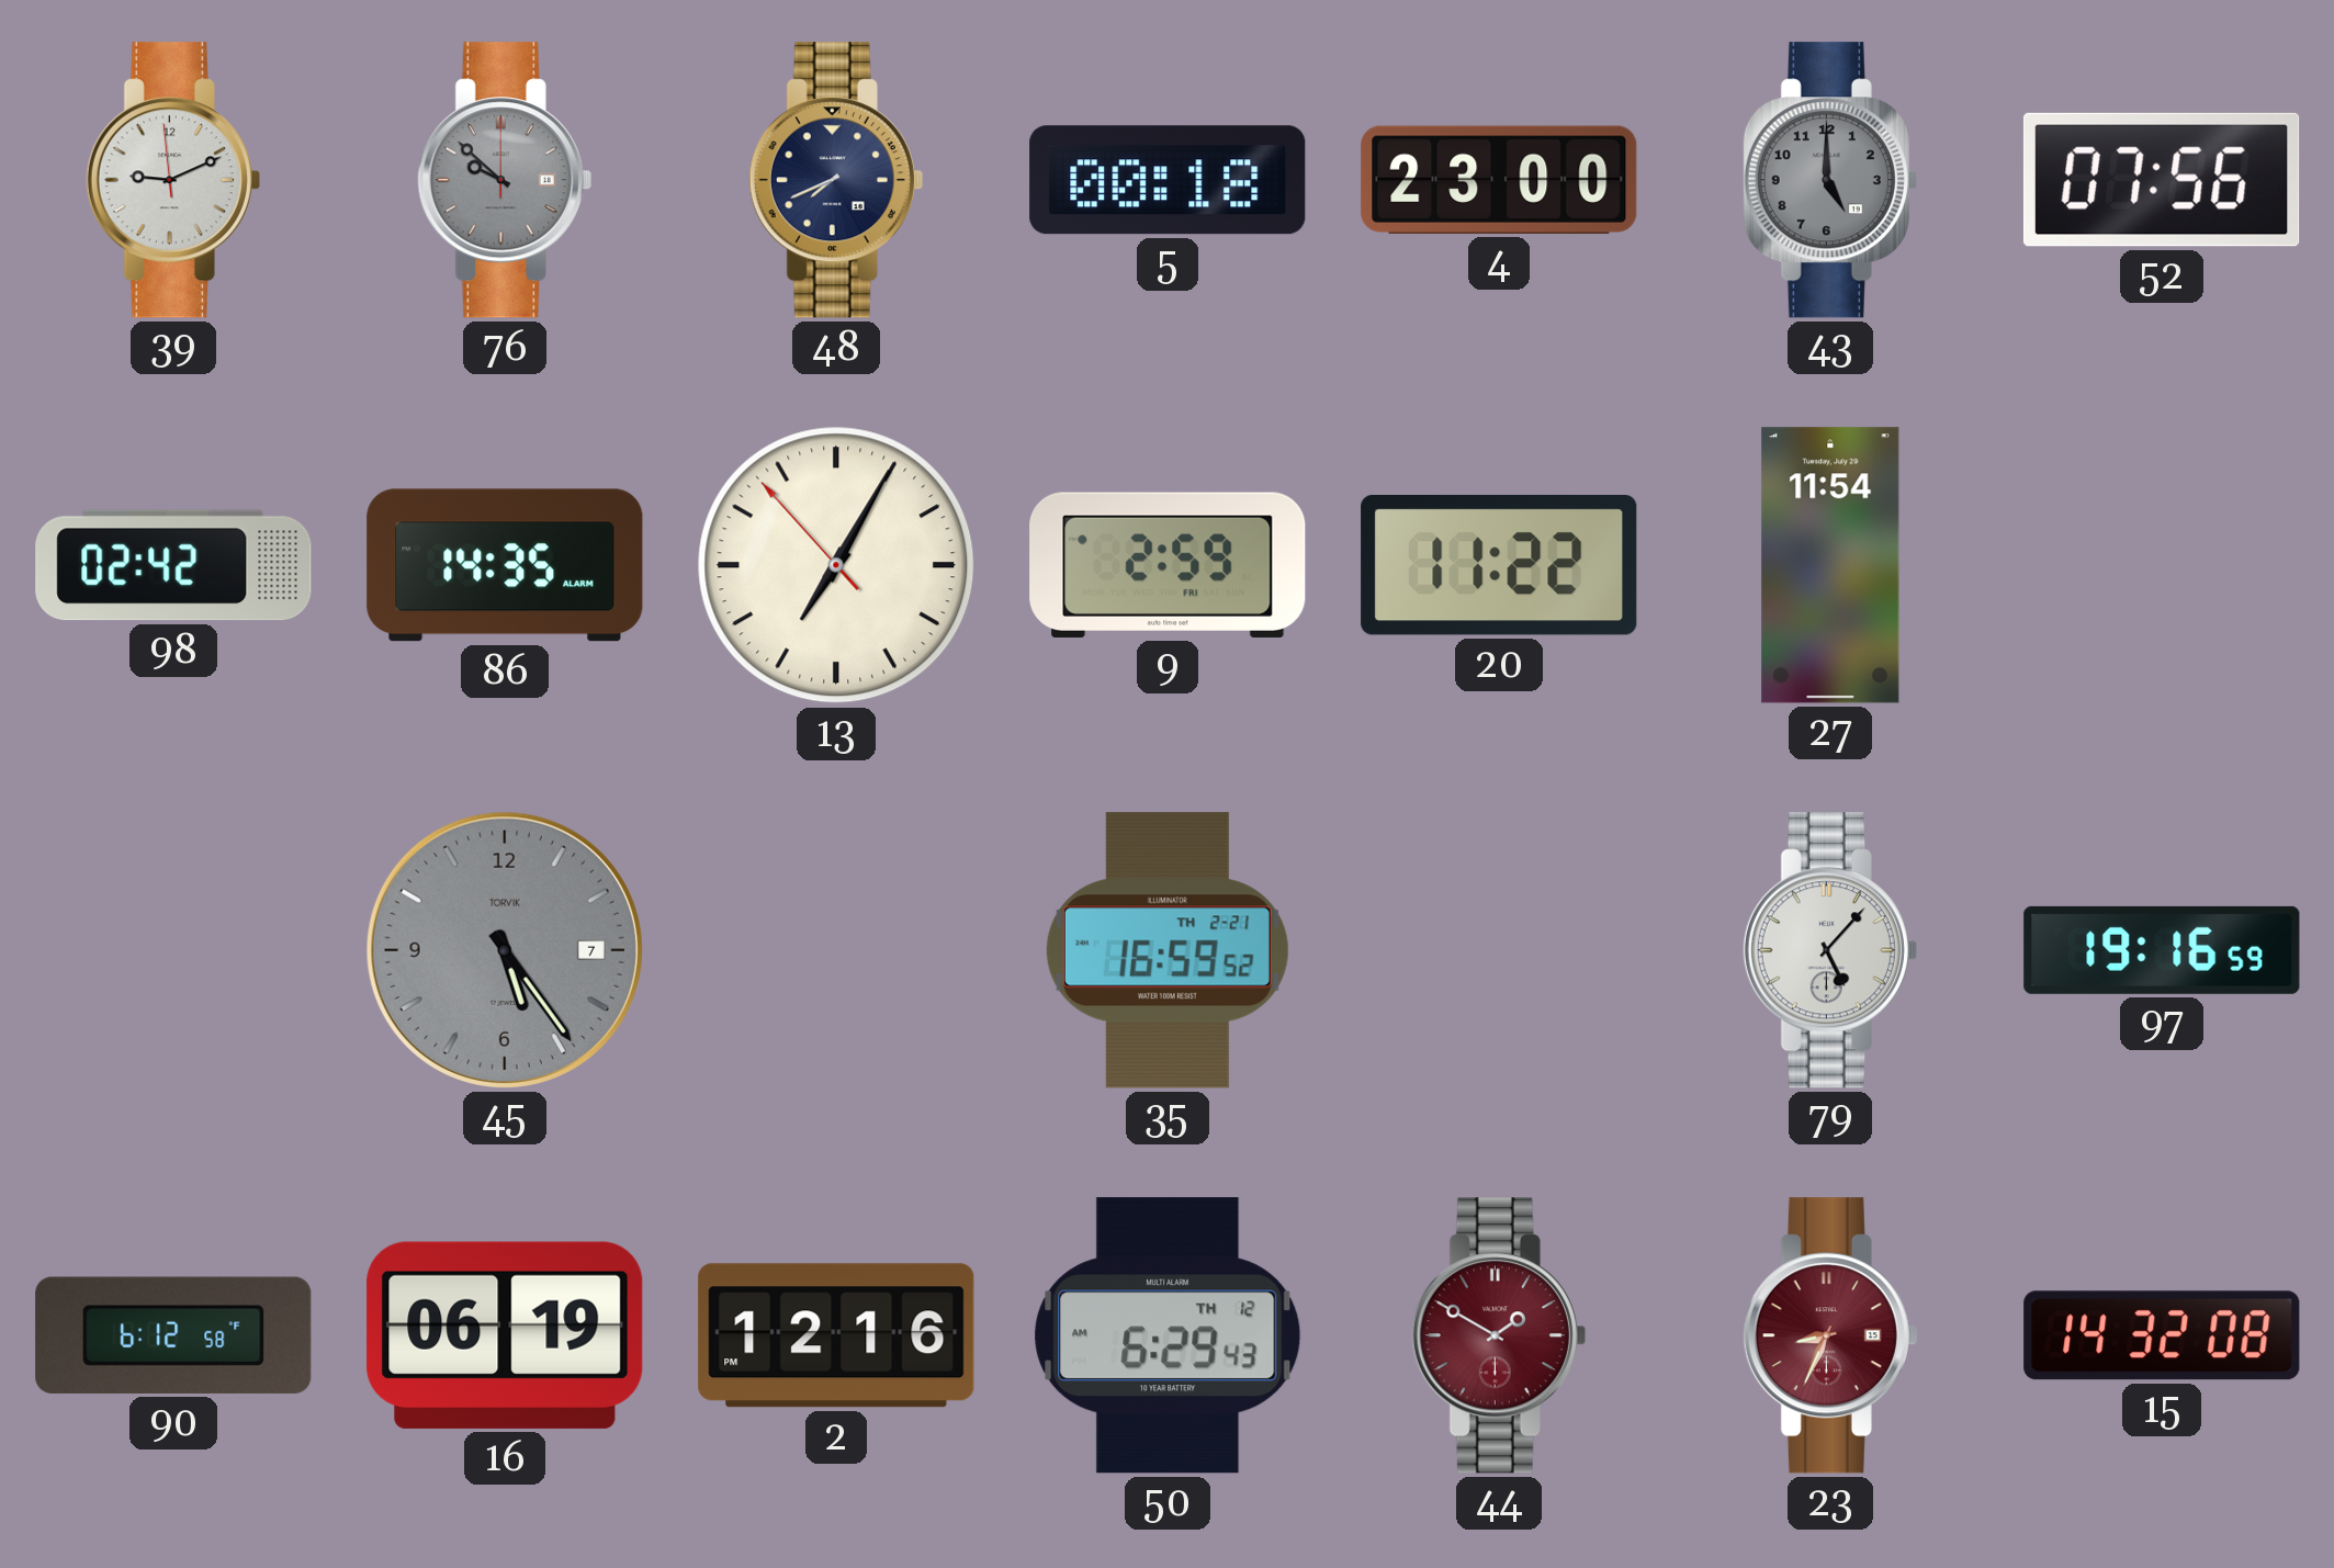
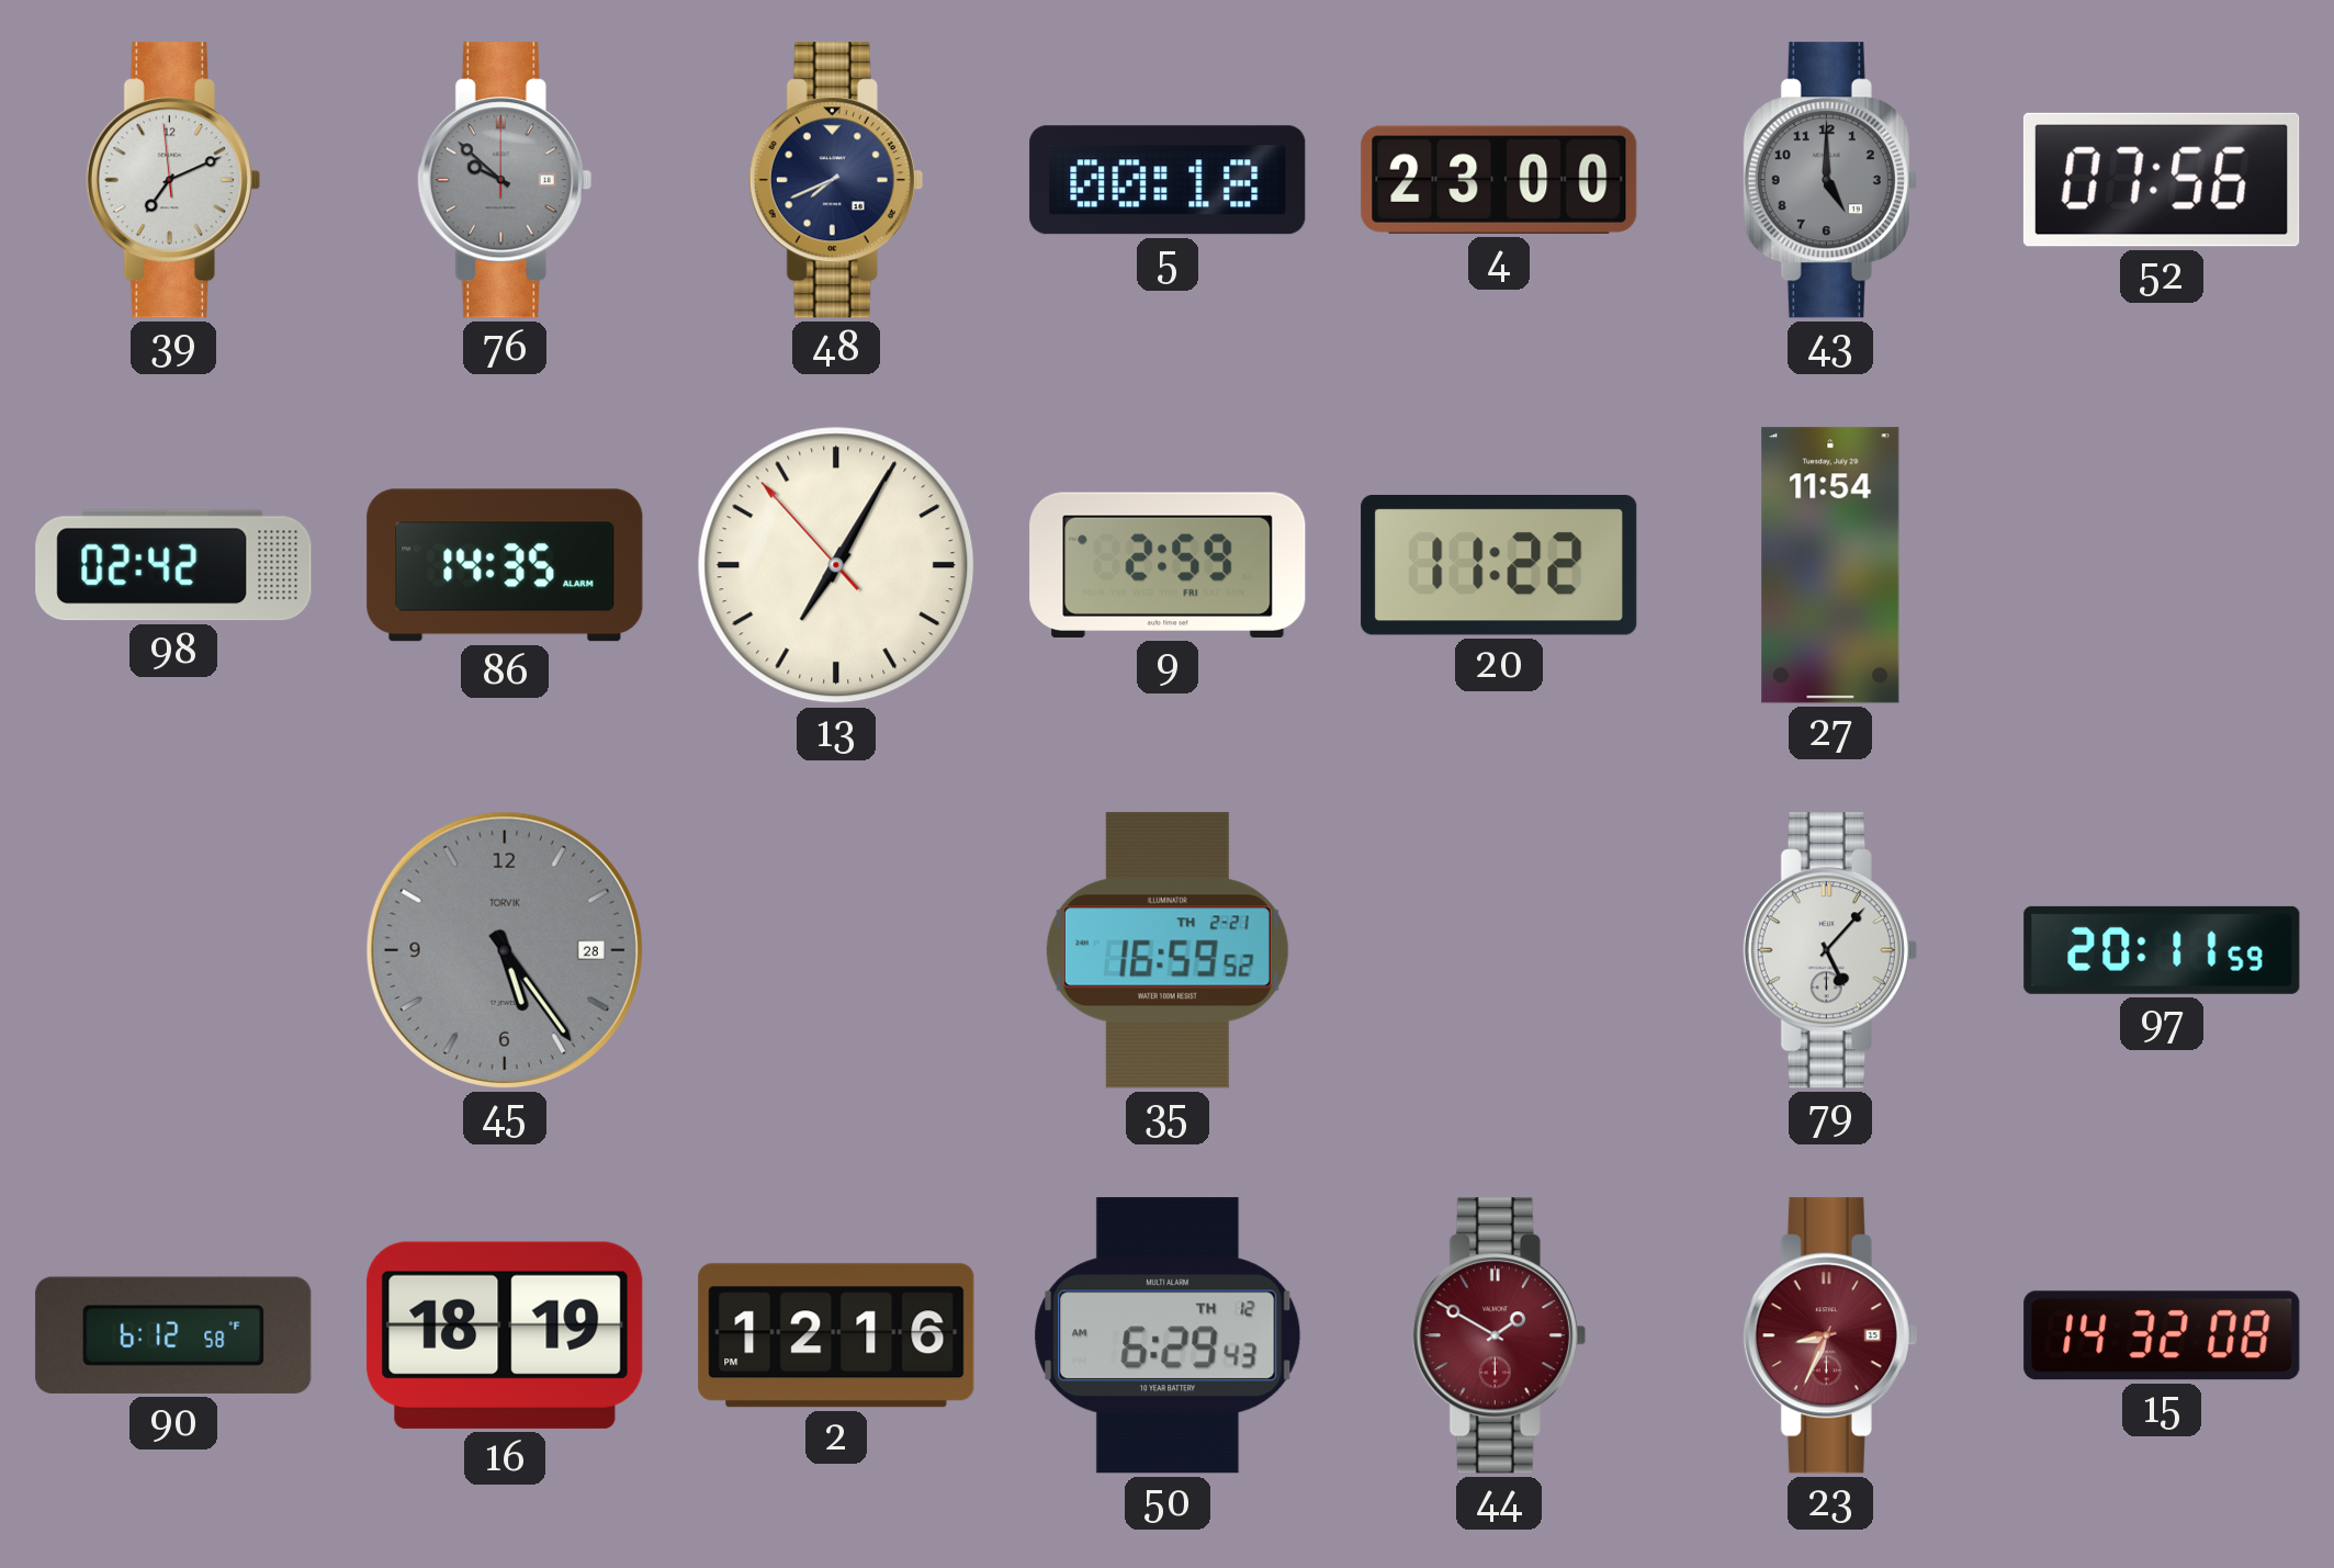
39: 9:10 -> 7:10 (173, 180)
45 date: 7 -> 28 (505, 950)
97: 19:16 -> 20:11 (2162, 950)
16: 06:19 -> 18:19 (505, 1335)
